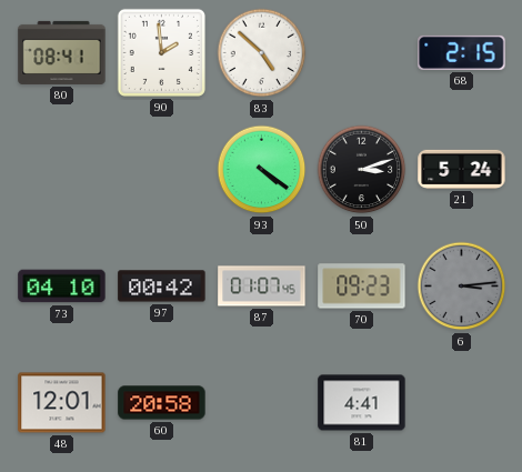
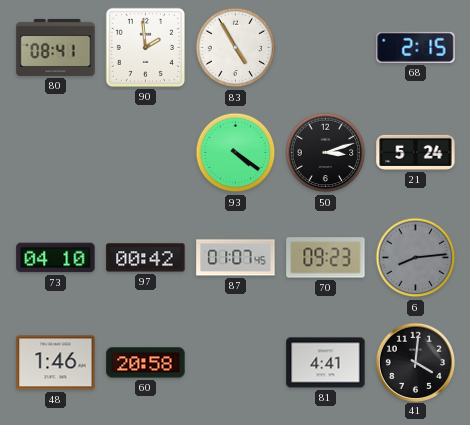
83: 4:52 -> 4:55 (236, 48)
6: 3:14 -> 8:14 (416, 258)
48: 12:01 -> 1:46 (56, 363)
41: none -> 4:01 (415, 362)
